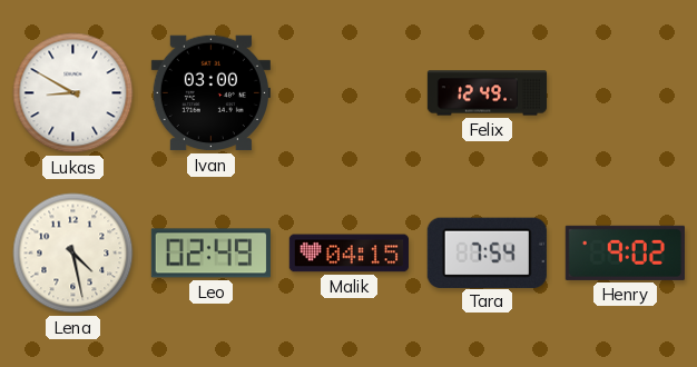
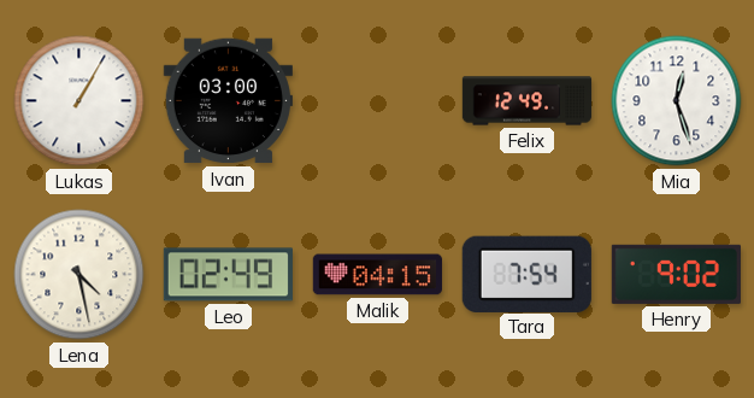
Lukas: 8:50 -> 1:05 (79, 101)
Mia: none -> 12:27 (677, 101)
